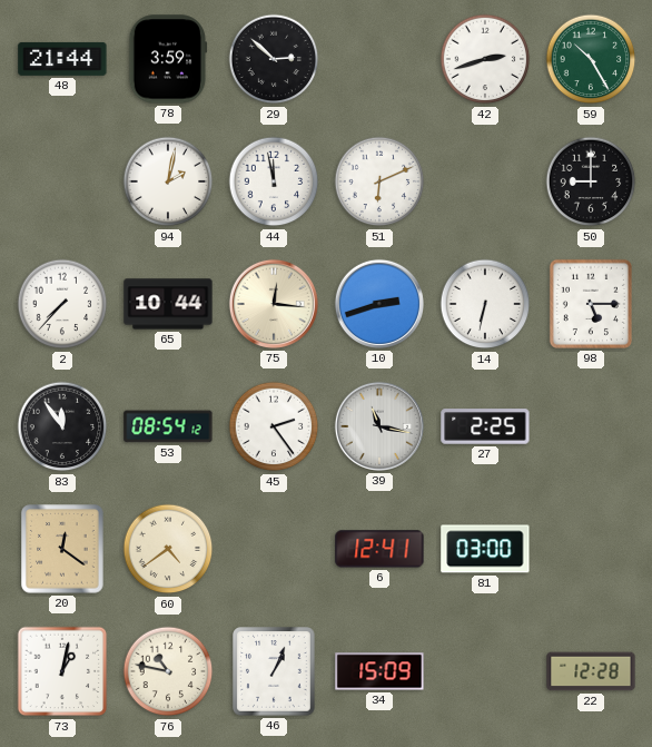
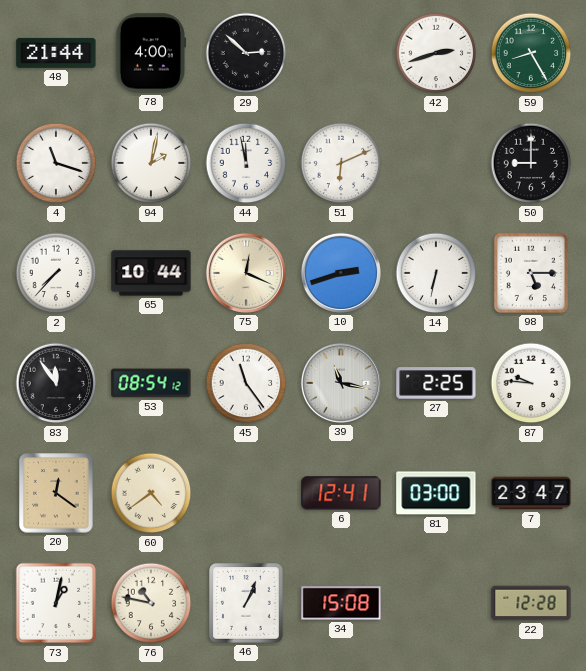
78: 3:59 -> 4:00 (151, 53)
59: 10:25 -> 8:25 (531, 53)
4: none -> 11:18 (56, 163)
75: 12:16 -> 12:19 (246, 273)
45: 2:24 -> 11:24 (246, 383)
87: none -> 9:46 (531, 383)
7: none -> 23:47 (531, 493)
34: 15:09 -> 15:08 (341, 603)
